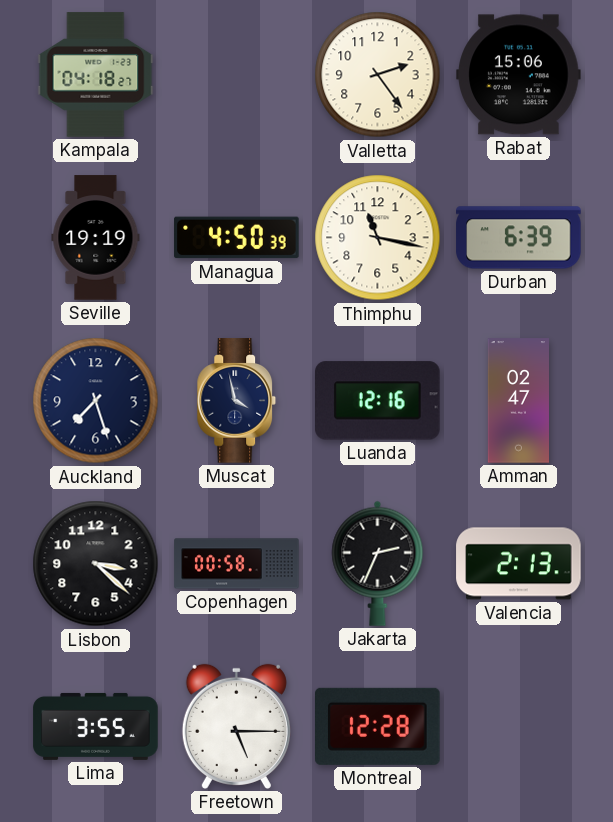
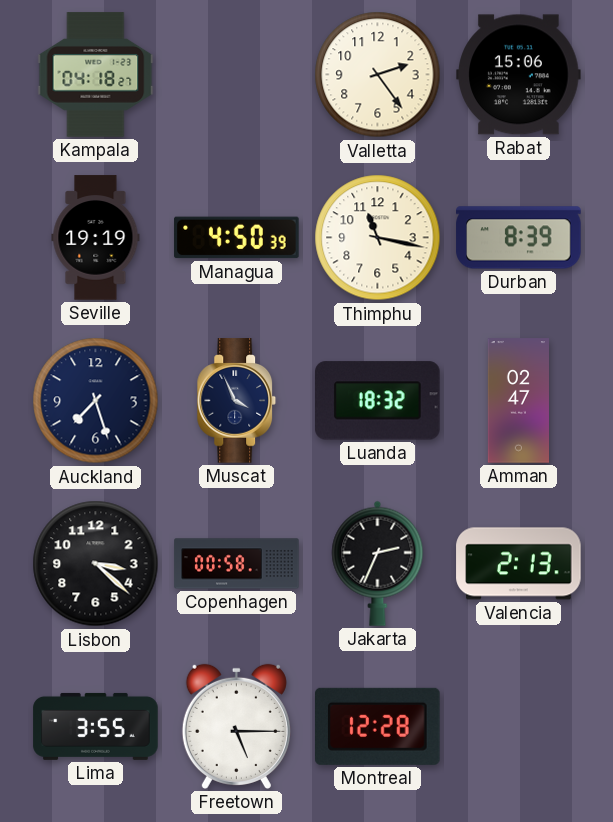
Durban: 6:39 -> 8:39 (519, 238)
Muscat: 3:58 -> 3:56 (237, 401)
Luanda: 12:16 -> 18:32 (378, 401)
